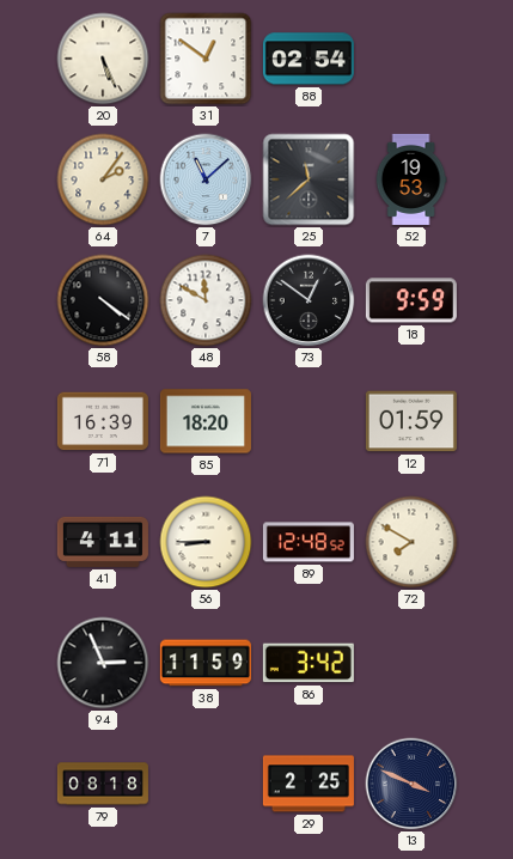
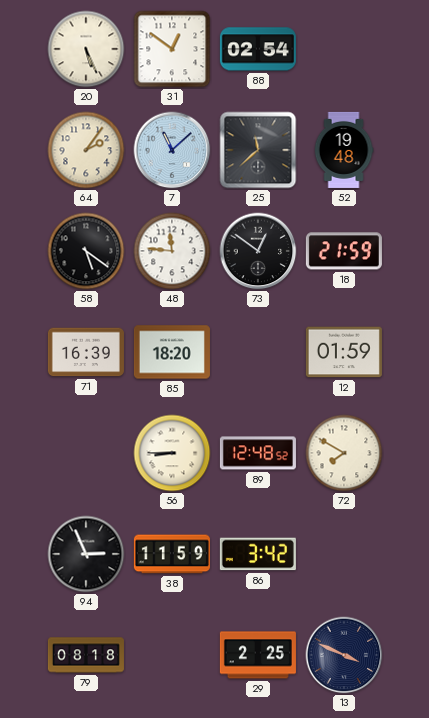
52: 19:53 -> 19:48 (344, 150)
58: 4:21 -> 5:21 (86, 251)
48: 11:50 -> 11:46 (172, 251)
18: 9:59 -> 21:59 (344, 251)
41: 4:11 -> none (103, 542)
